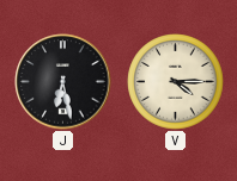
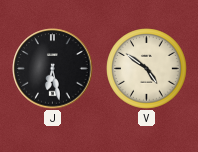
V: 4:15 -> 4:51 (147, 69)
